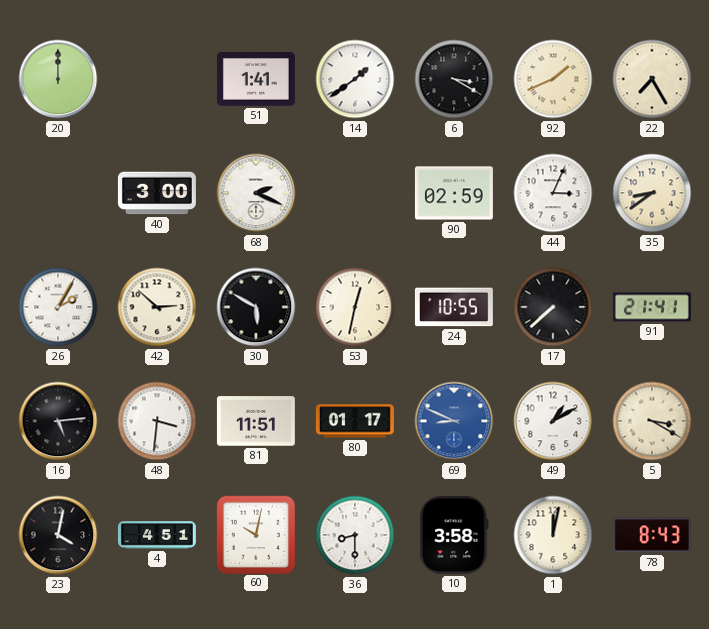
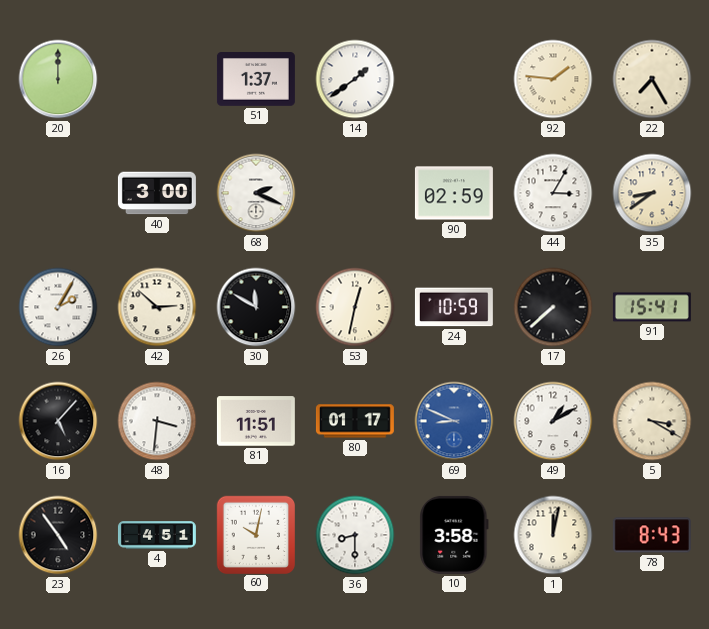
51: 1:41 -> 1:37 (256, 80)
6: 3:20 -> none (454, 79)
92: 1:41 -> 1:46 (553, 79)
44: 3:04 -> 3:05 (553, 193)
30: 5:50 -> 11:50 (256, 307)
24: 10:55 -> 10:59 (454, 307)
91: 21:41 -> 15:41 (652, 307)
16: 5:14 -> 5:07 (58, 421)
23: 4:02 -> 4:54 (58, 535)
